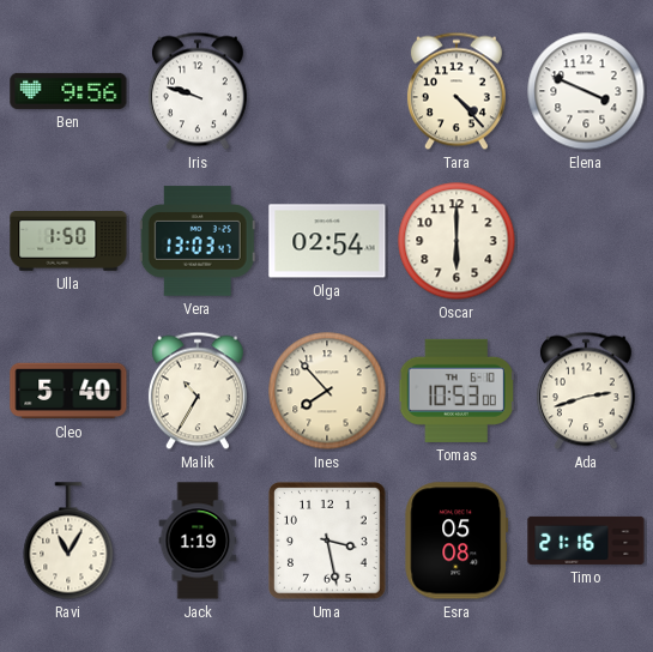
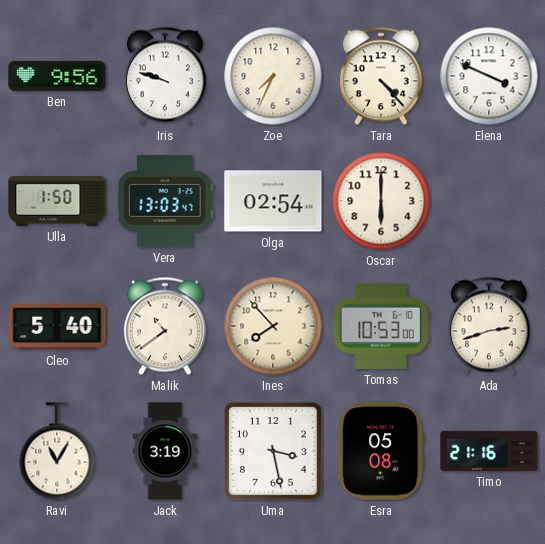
Zoe: none -> 7:34 (273, 76)
Malik: 10:35 -> 10:39 (165, 326)
Jack: 1:19 -> 3:19 (165, 451)
